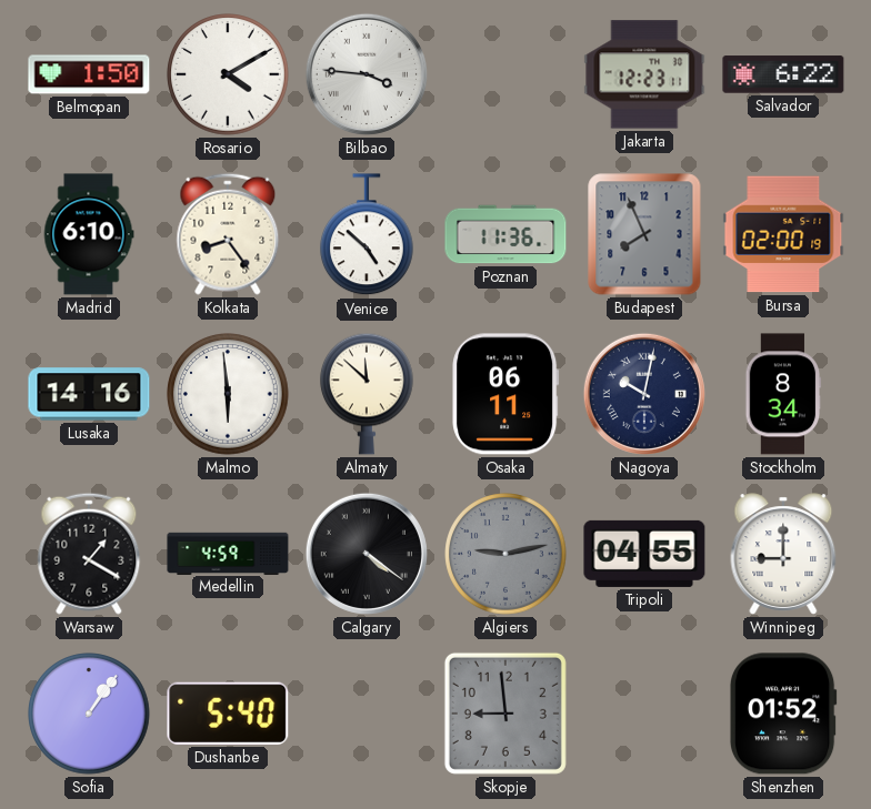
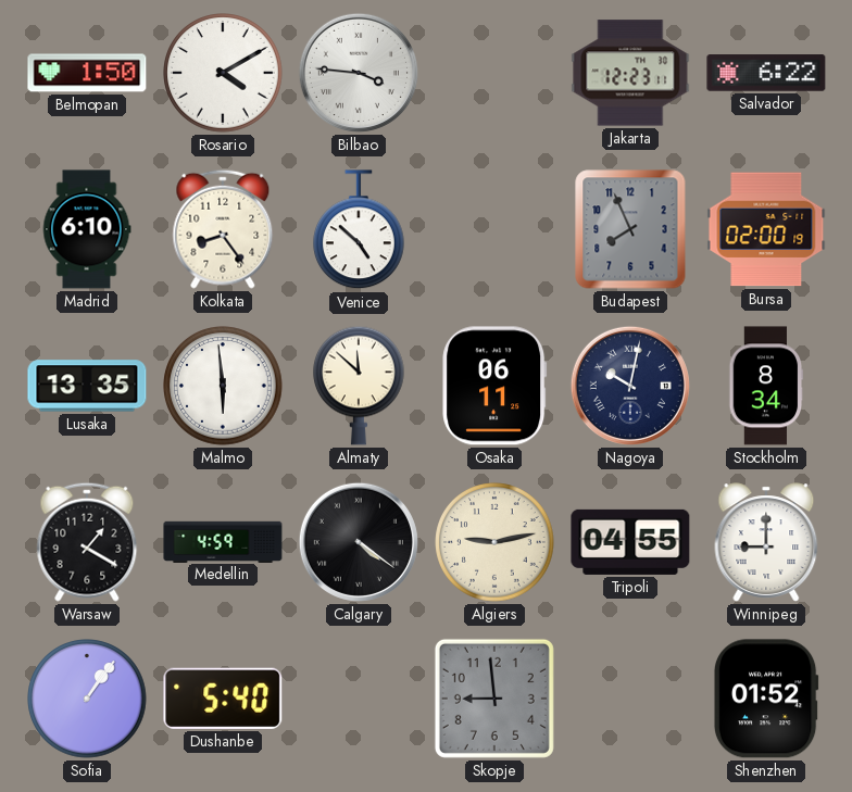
Poznan: 11:36 -> none (505, 234)
Lusaka: 14:16 -> 13:35 (87, 386)
Algiers dial: grey -> cream (494, 542)
